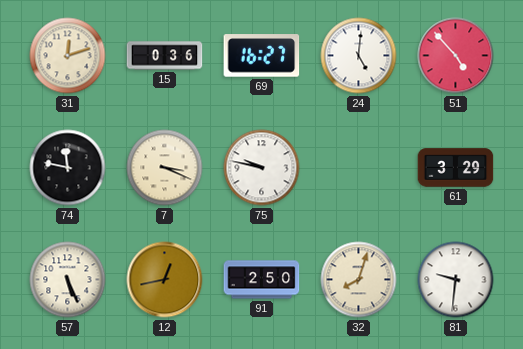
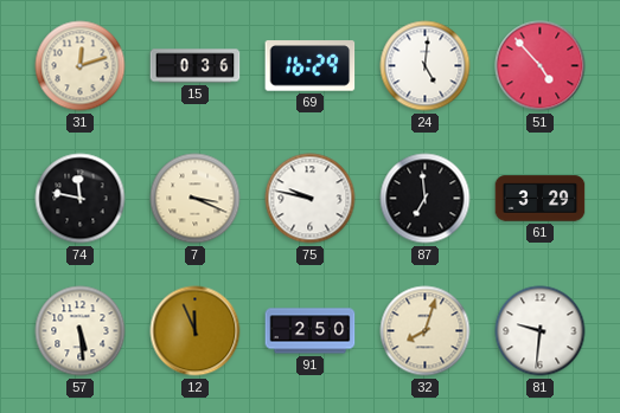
69: 16:27 -> 16:29 (311, 66)
87: none -> 6:59 (426, 199)
57: 5:26 -> 5:29 (81, 331)
12: 12:43 -> 11:56 (196, 331)
